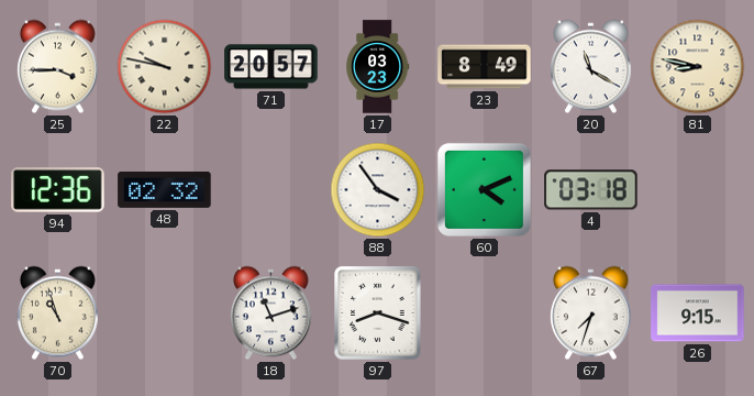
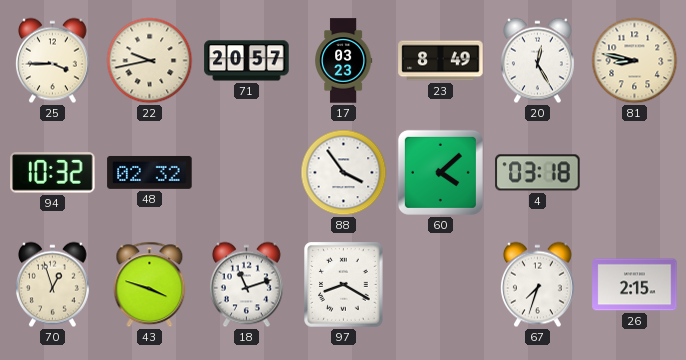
22: 9:47 -> 9:43 (150, 61)
20: 11:20 -> 12:25 (537, 61)
94: 12:36 -> 10:32 (53, 173)
60: 4:11 -> 4:08 (440, 172)
70: 10:57 -> 12:57 (52, 285)
43: none -> 3:48 (150, 285)
97: 8:18 -> 8:20 (344, 285)
26: 9:15 -> 2:15 (635, 285)
